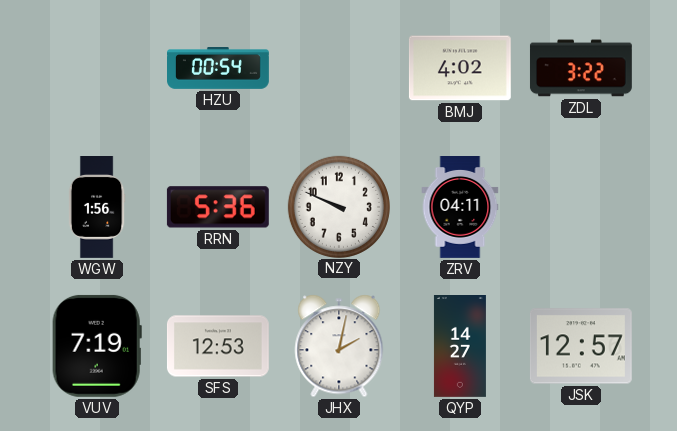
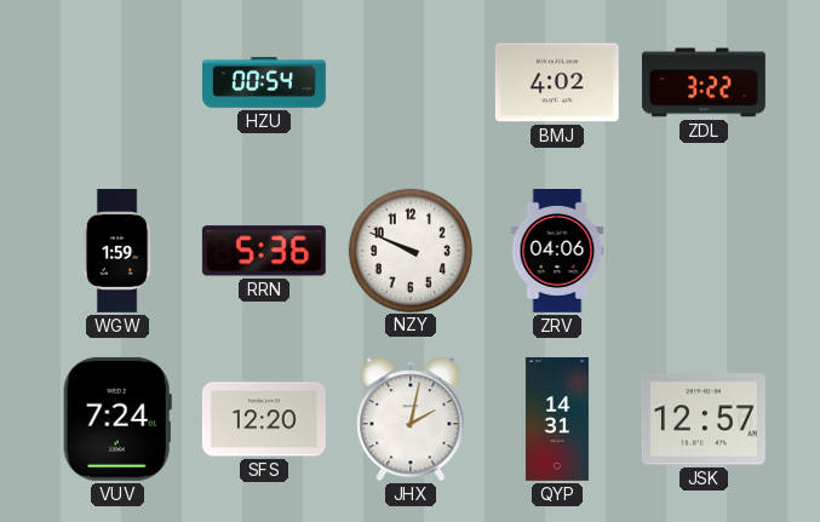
WGW: 1:56 -> 1:59 (117, 252)
ZRV: 04:11 -> 04:06 (557, 252)
VUV: 7:19 -> 7:24 (117, 419)
SFS: 12:53 -> 12:20 (264, 419)
QYP: 14:27 -> 14:31 (557, 420)
